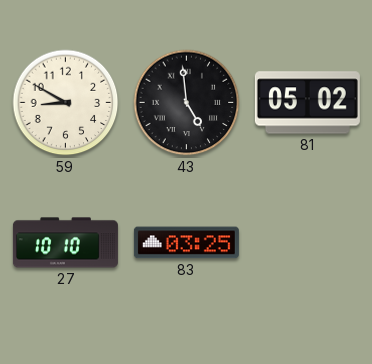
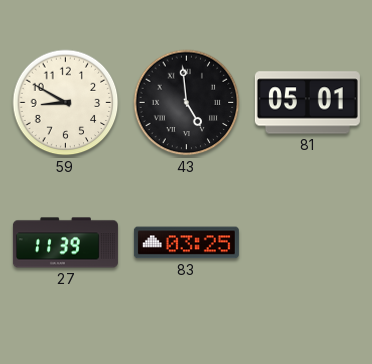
81: 05:02 -> 05:01 (307, 103)
27: 10:10 -> 11:39 (65, 243)
